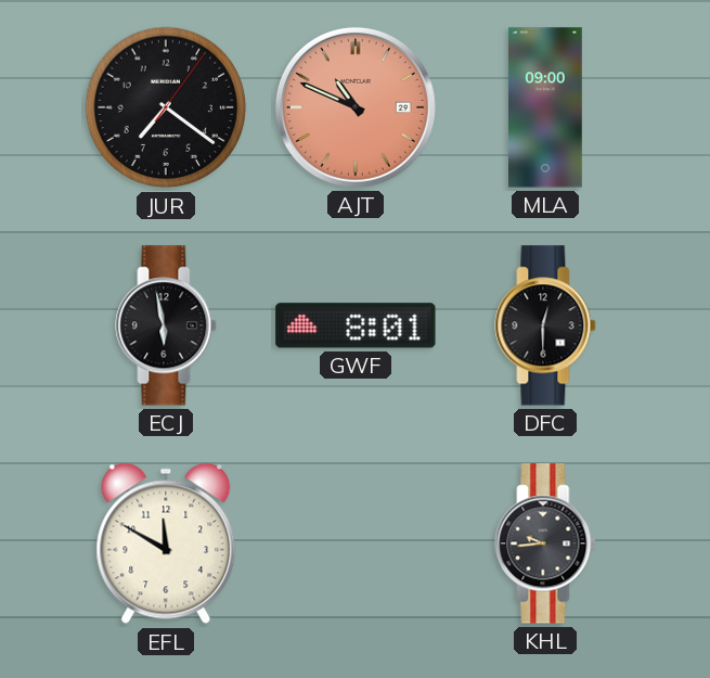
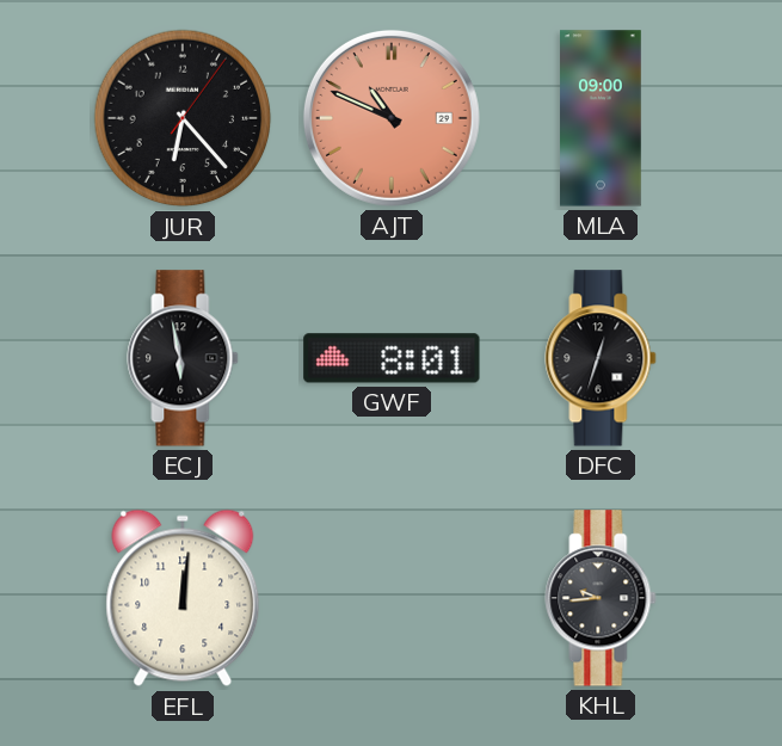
JUR: 7:21 -> 6:23 (183, 118)
DFC: 12:30 -> 12:33 (601, 358)
EFL: 11:50 -> 12:01 (183, 598)
